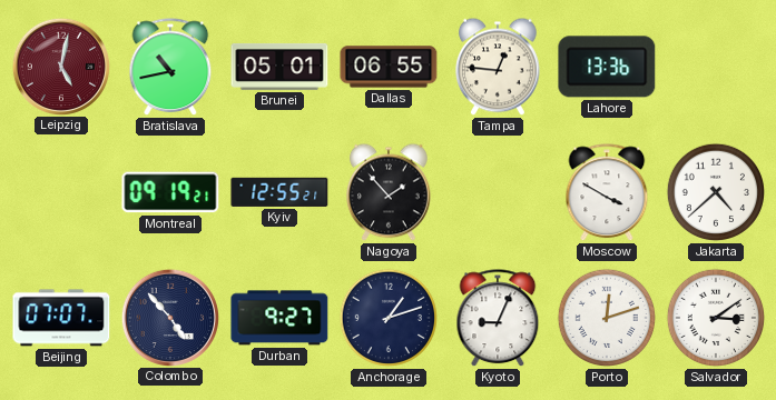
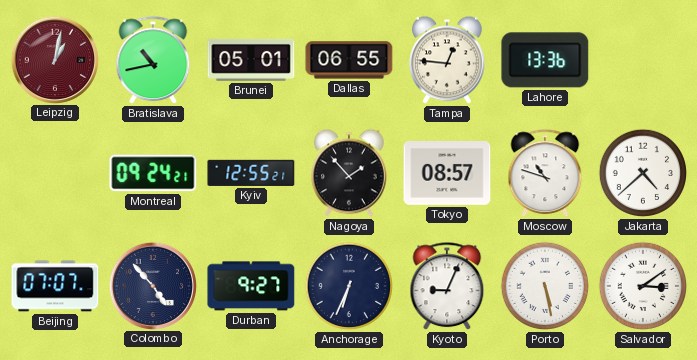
Leipzig: 5:02 -> 1:02 (54, 59)
Montreal: 09:19 -> 09:24 (153, 173)
Tokyo: none -> 08:57 (447, 174)
Moscow: 3:50 -> 10:48 (545, 174)
Anchorage: 1:12 -> 6:34 (349, 286)
Porto: 12:12 -> 5:28 (545, 286)
